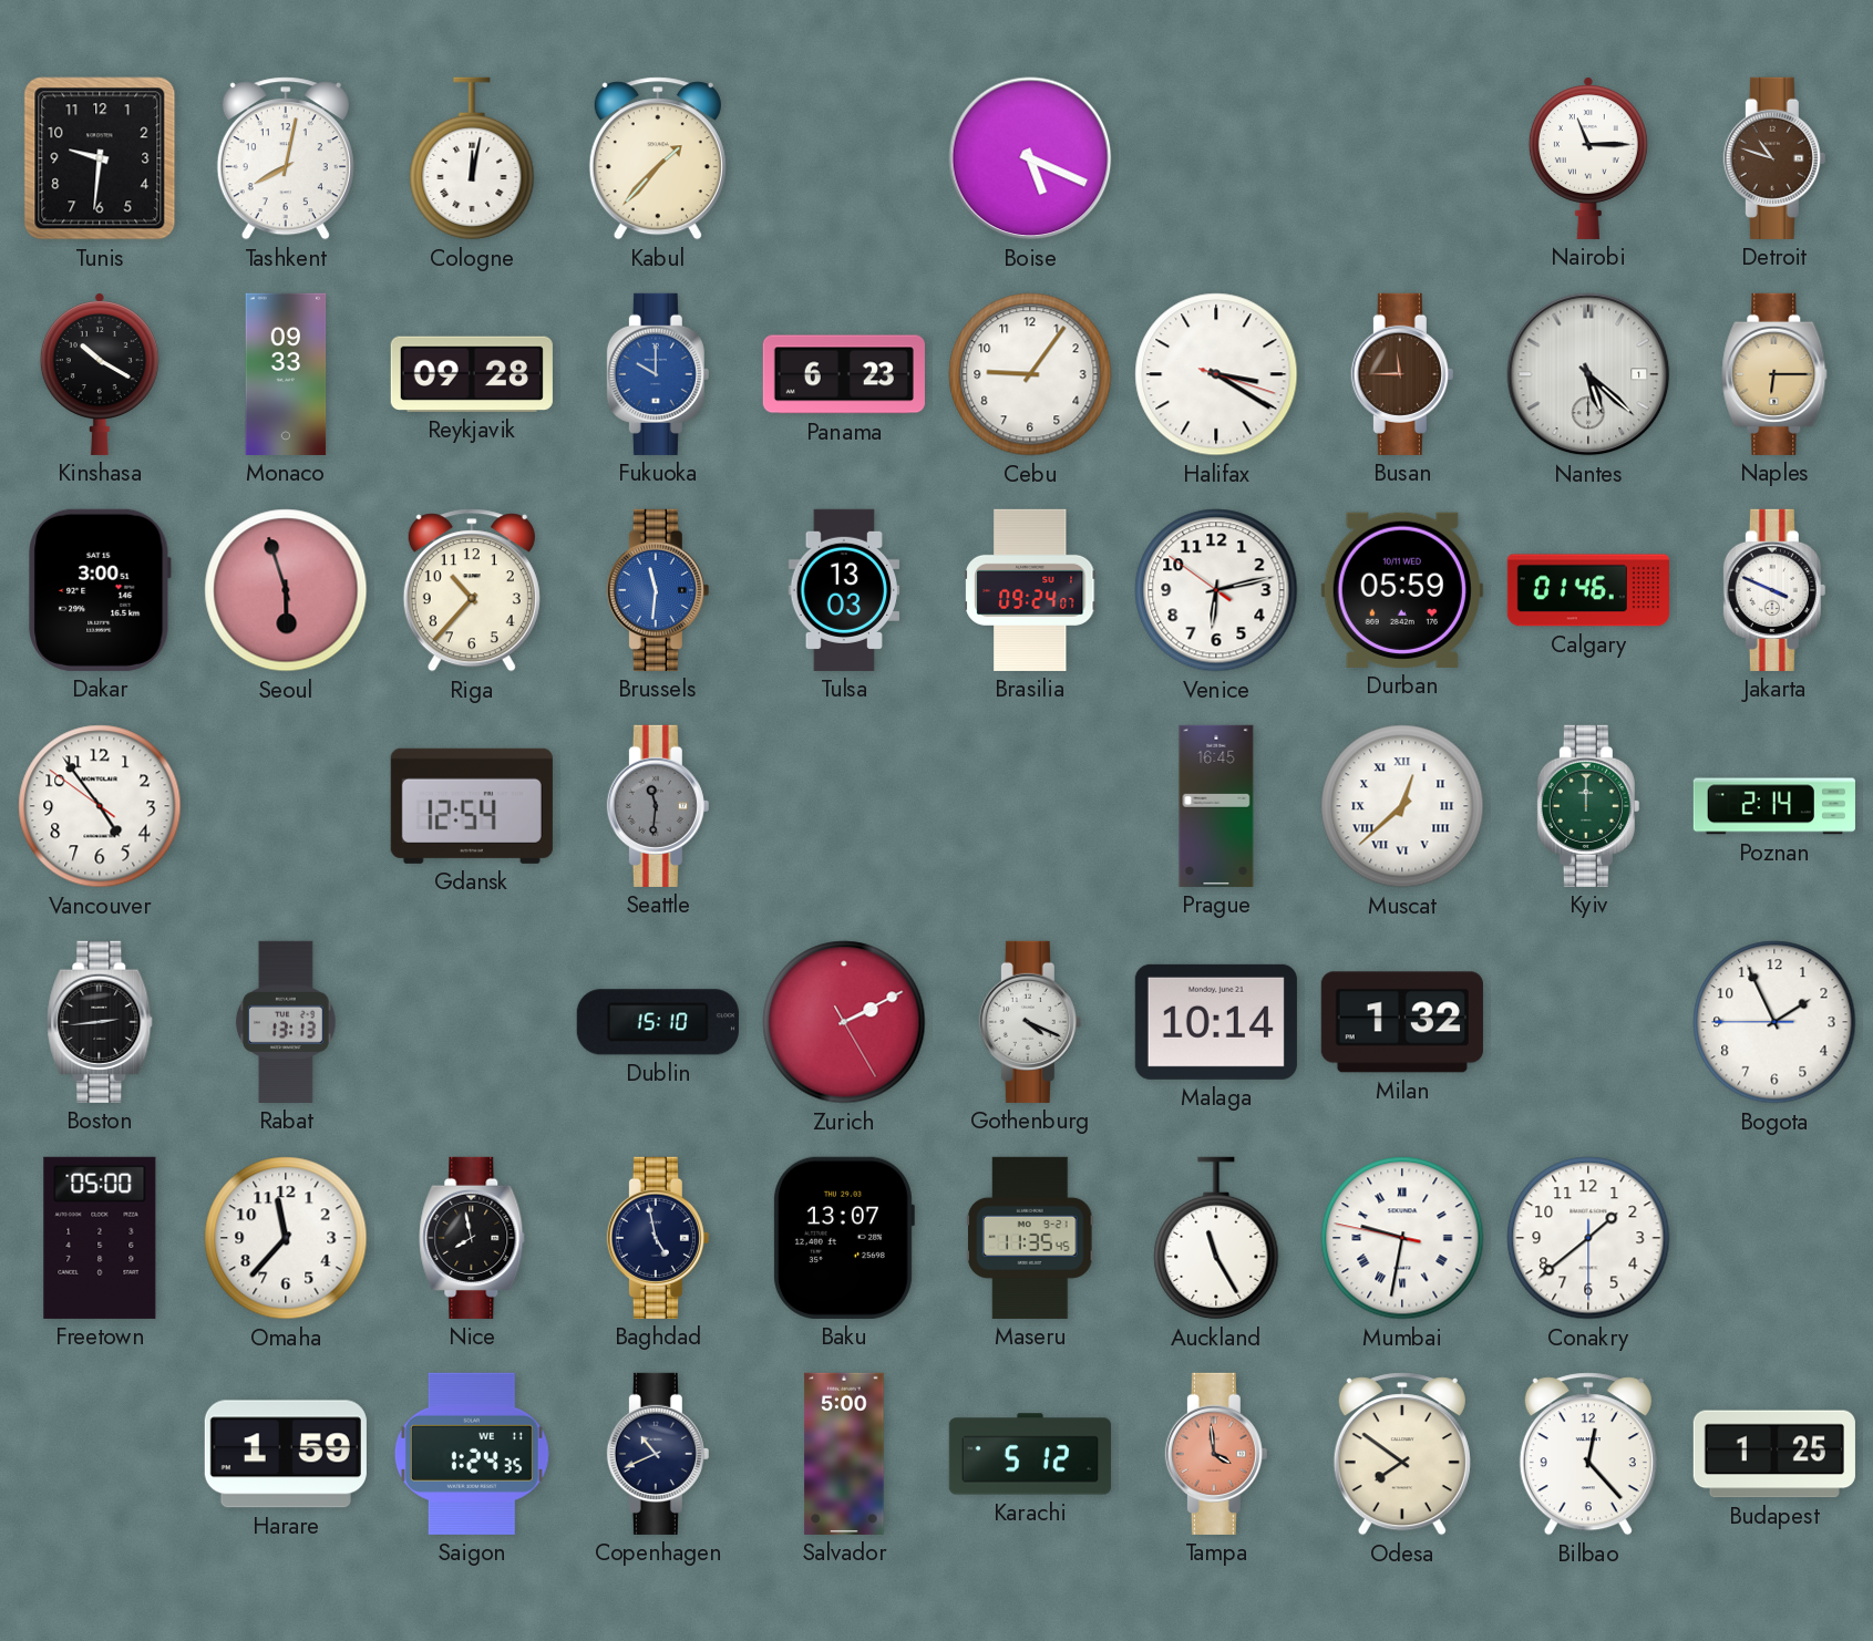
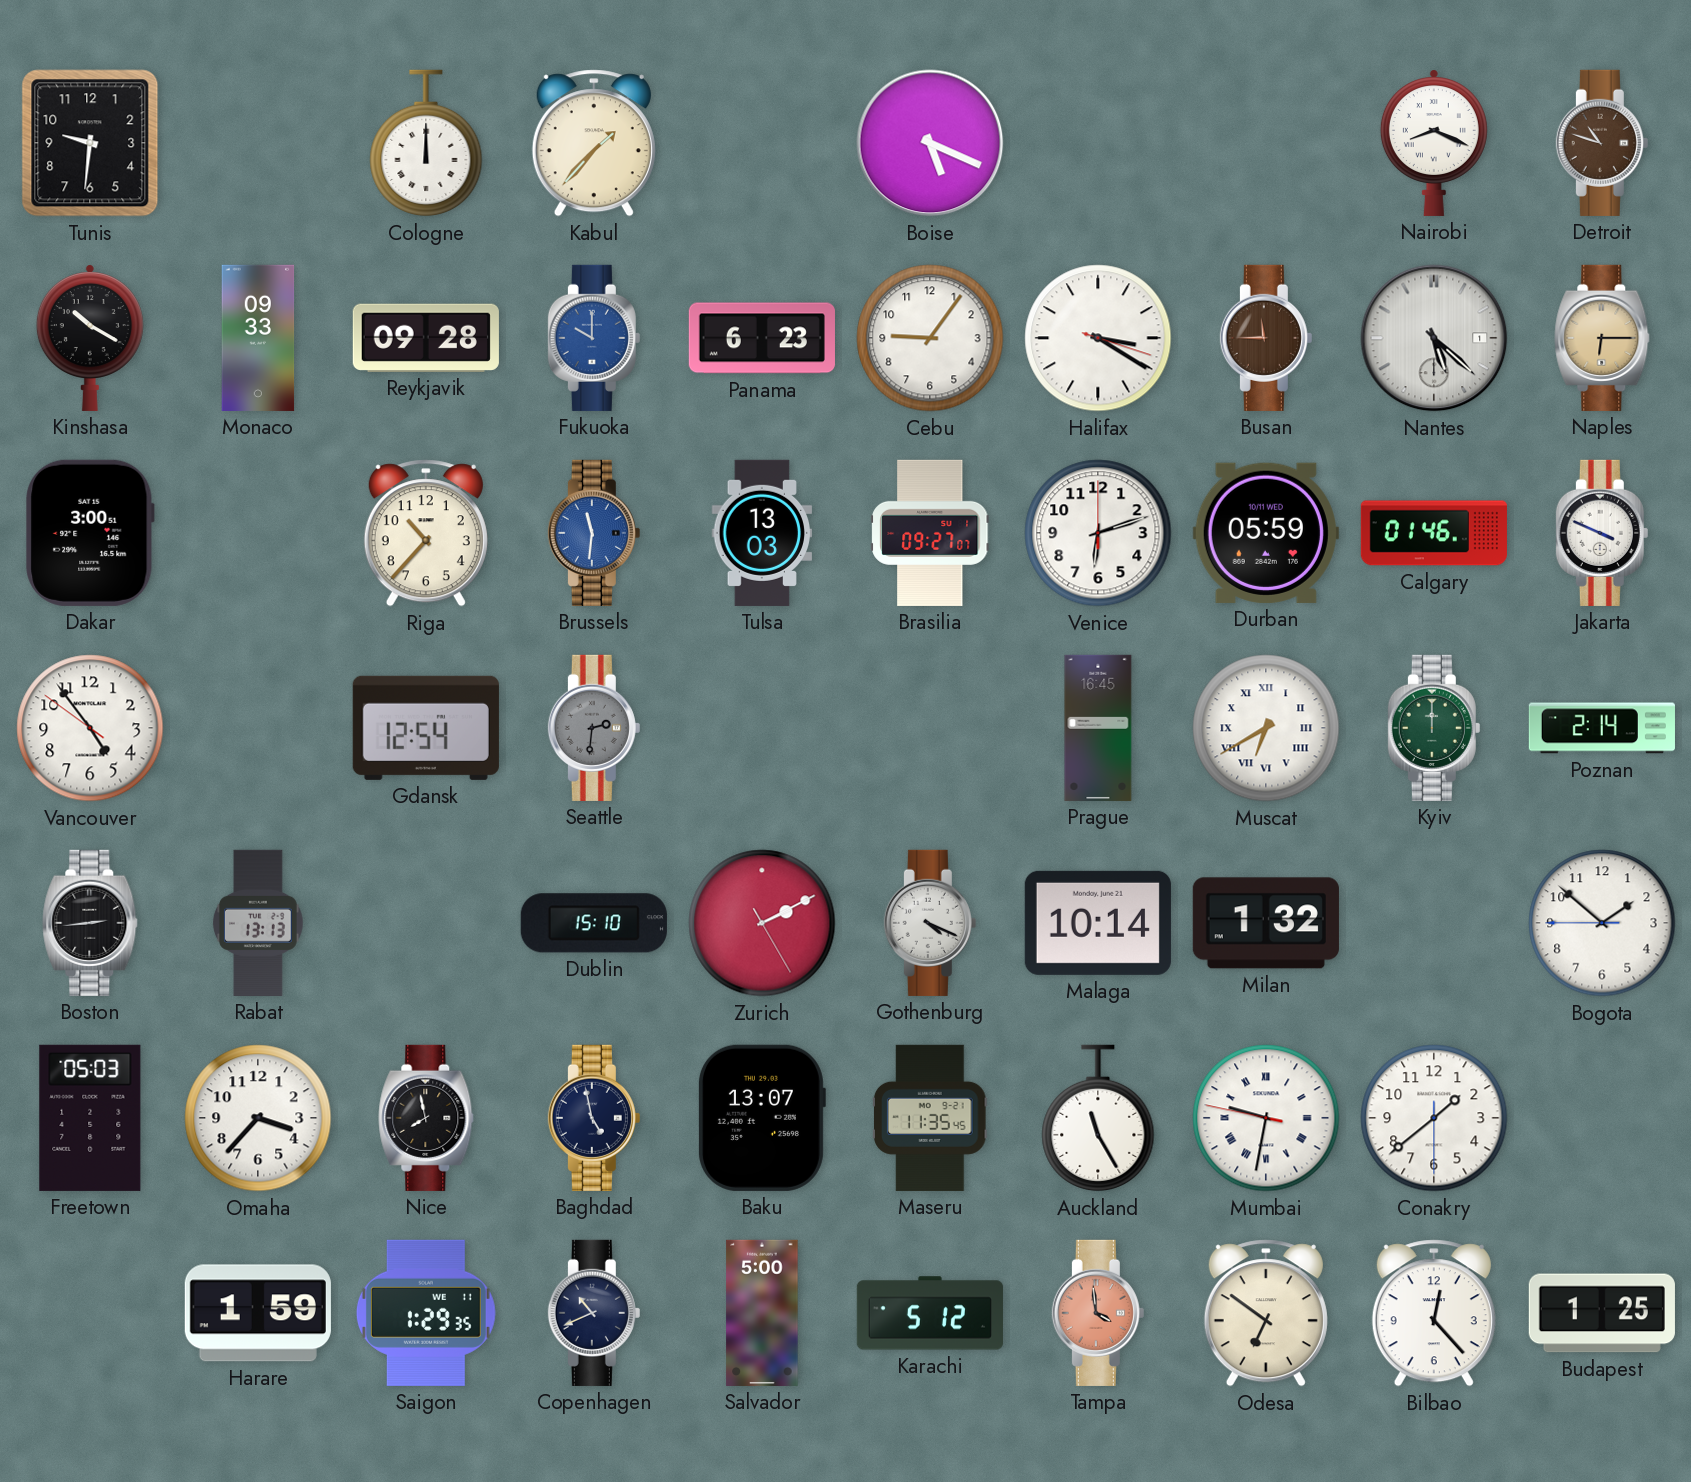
Tashkent: 8:02 -> none (286, 158)
Cologne: 12:02 -> 12:00 (426, 143)
Nairobi: 11:15 -> 8:19 (1434, 143)
Seoul: 5:57 -> none (286, 590)
Brasilia: 09:24 -> 09:27 (930, 533)
Venice: 6:12:51 -> 6:12:00 (1098, 533)
Seattle: 11:31 -> 2:31 (594, 728)
Muscat: 12:38 -> 6:40 (1266, 728)
Bogota: 1:55 -> 1:51 (1602, 923)
Freetown: 05:00 -> 05:03 (90, 1118)
Omaha: 11:37 -> 3:37 (258, 1118)
Saigon: 1:24 -> 1:29 (426, 1313)
Odesa: 7:51 -> 6:51 (1266, 1313)
